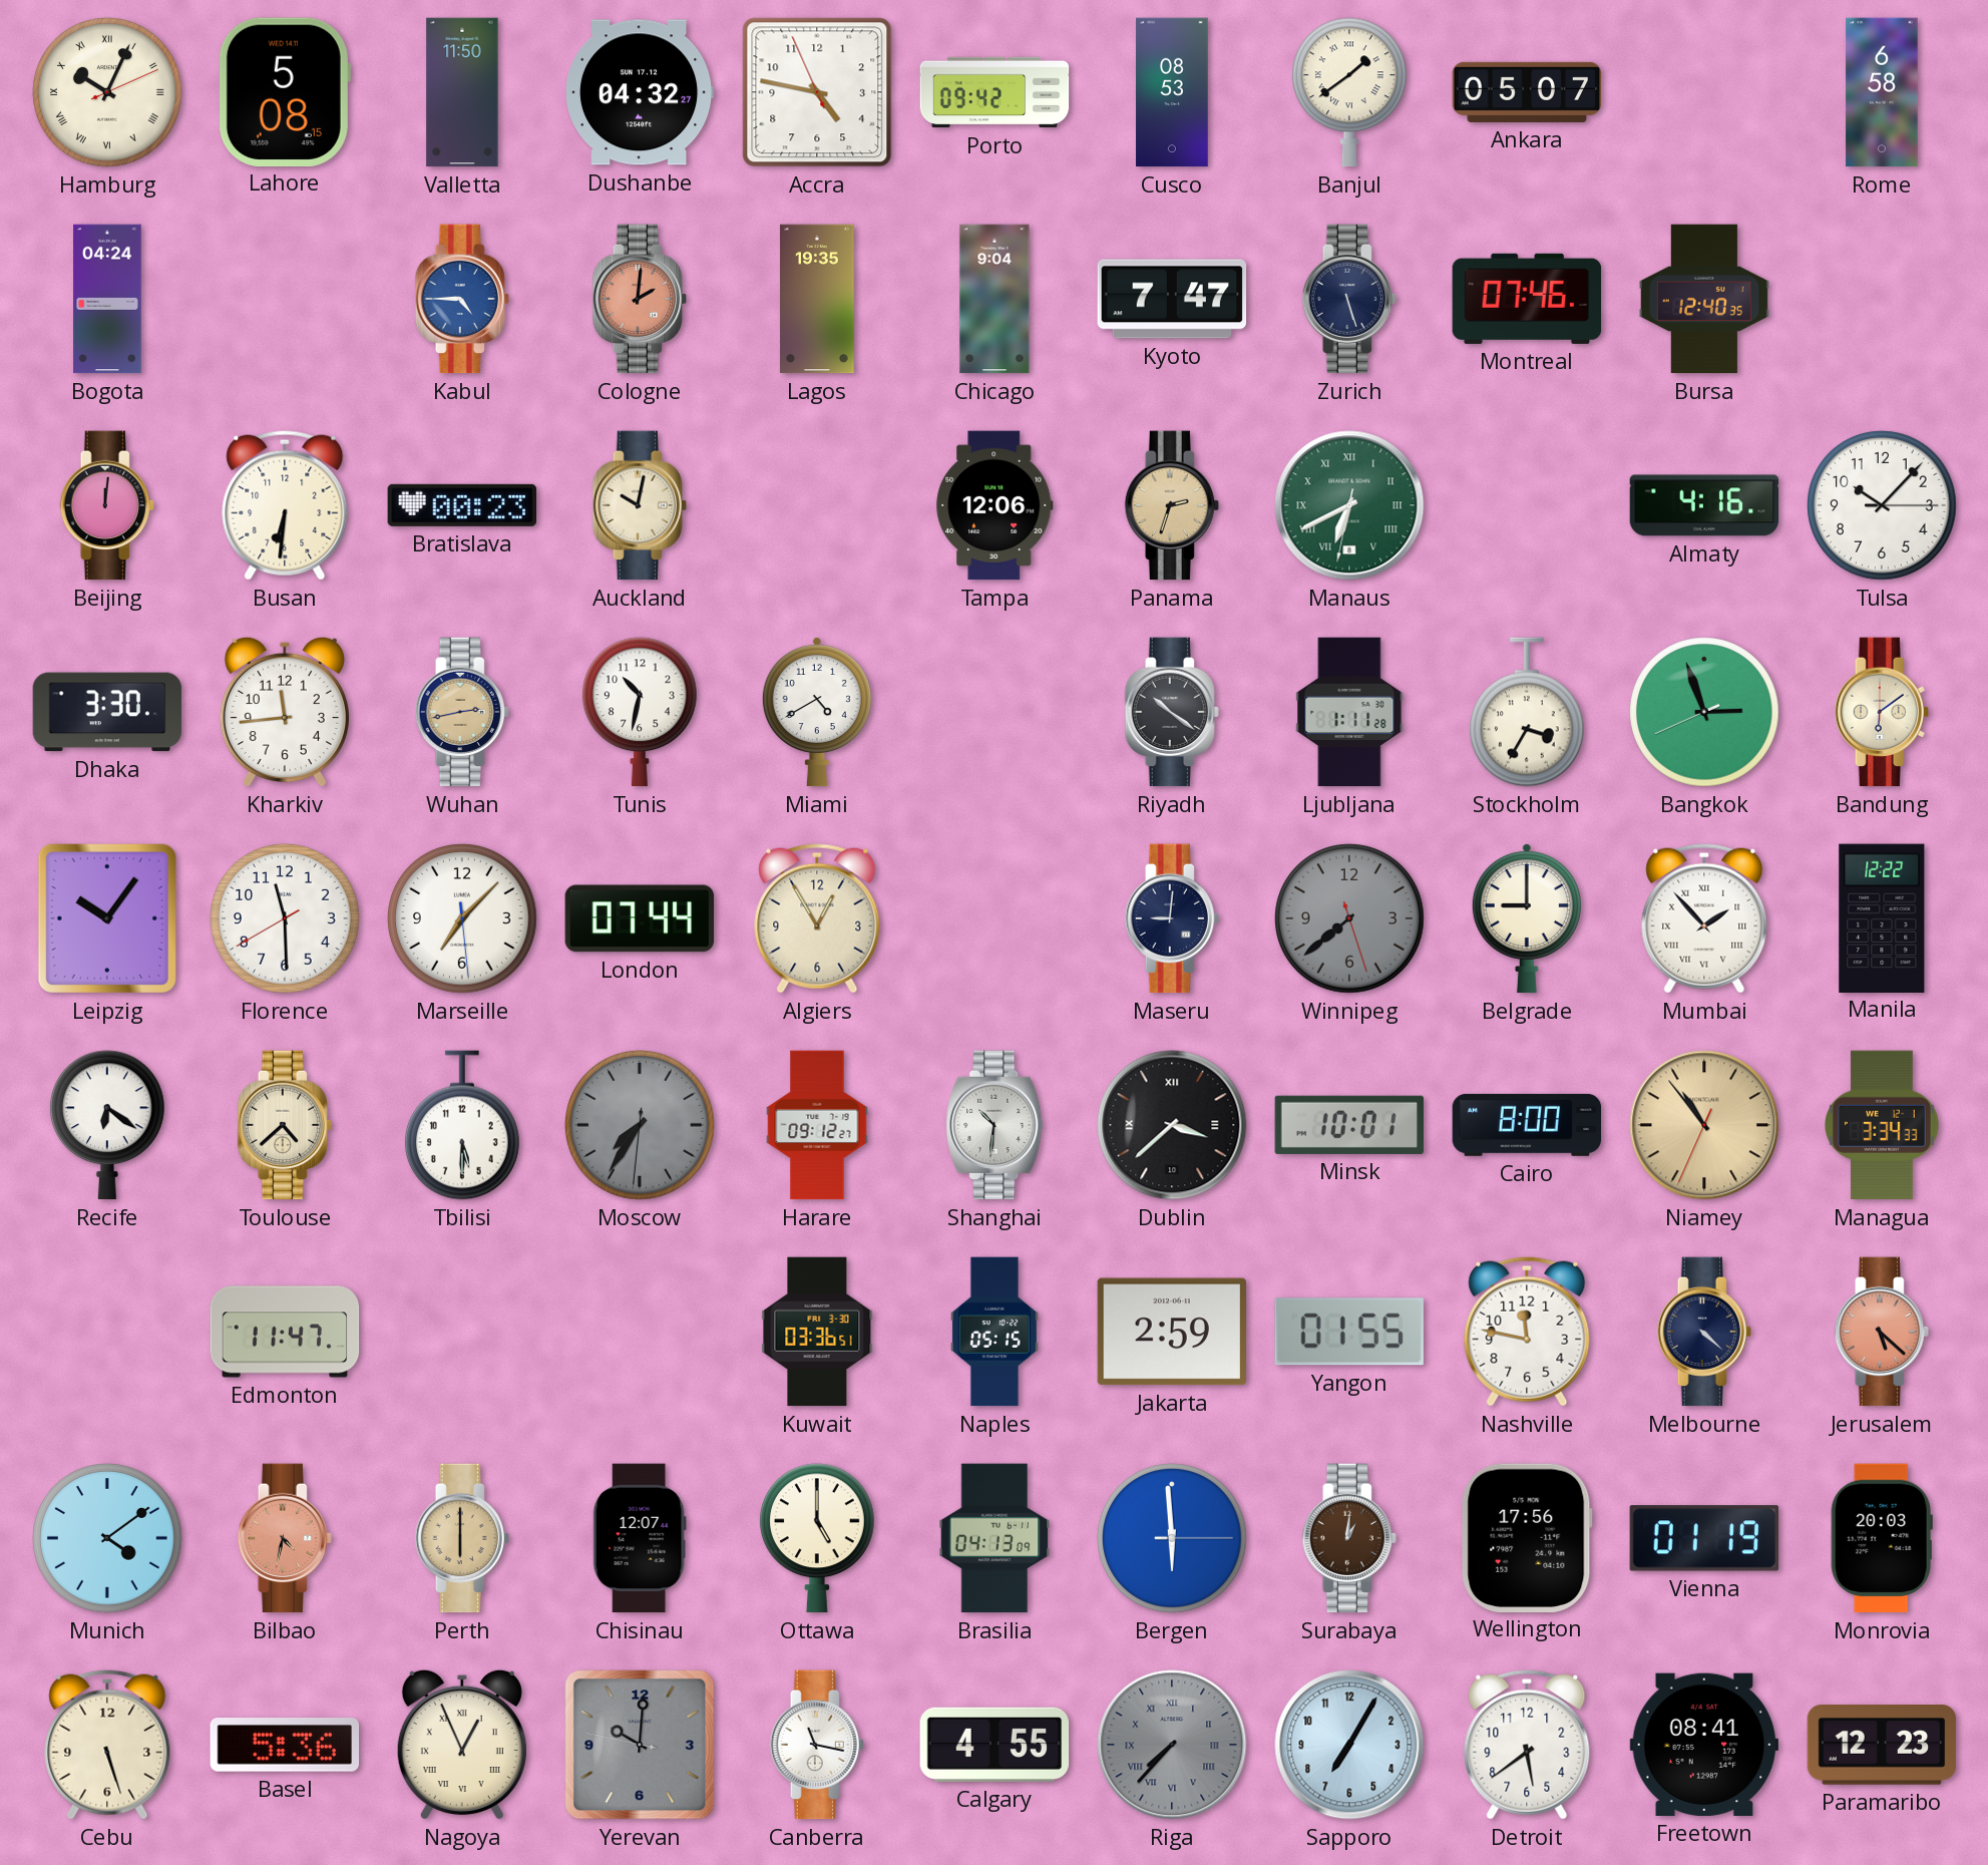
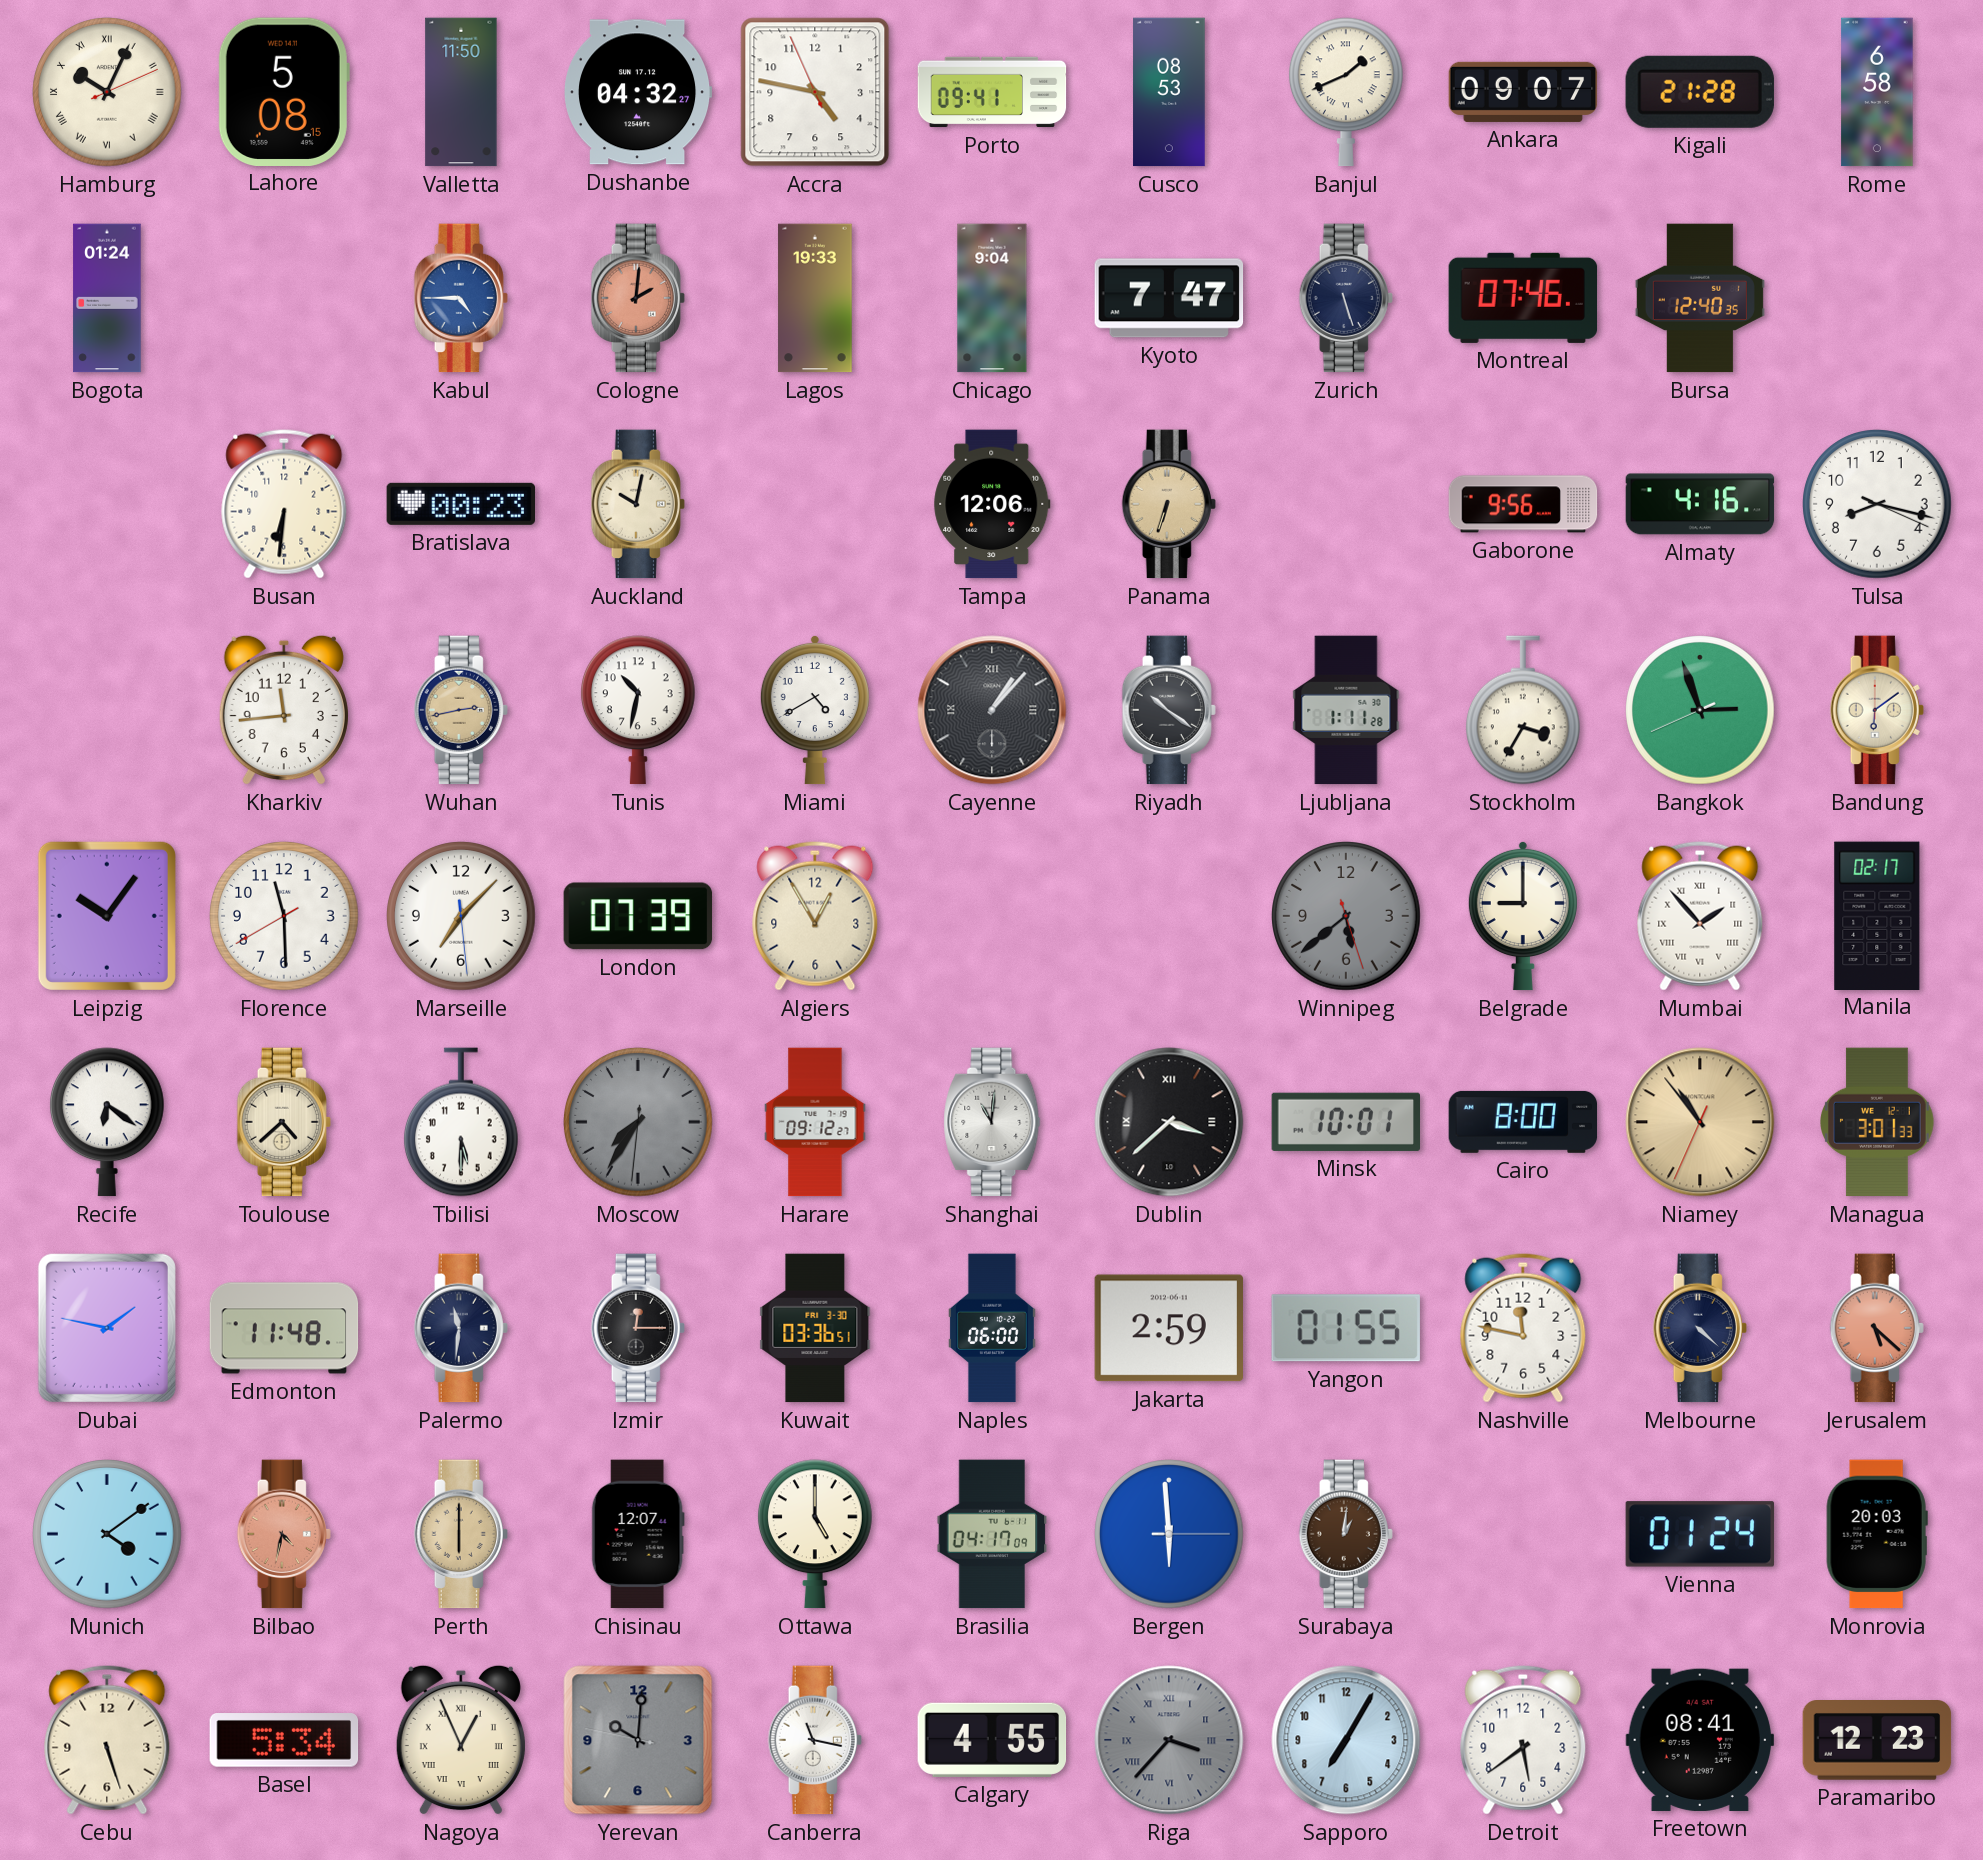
Porto: 09:42 -> 09:41 (992, 92)
Banjul: 1:39 -> 1:41 (1346, 92)
Ankara: 05:07 -> 09:07 (1523, 92)
Kigali: none -> 21:28 (1700, 92)
Bogota: 04:24 -> 01:24 (107, 298)
Lagos: 19:35 -> 19:33 (815, 298)
Beijing: 12:01 -> none (107, 505)
Panama: 2:33 -> 6:33 (1169, 504)
Manaus: 6:40 -> none (1349, 505)
Gaborone: none -> 9:56 (1523, 504)
Tulsa: 10:07 -> 8:17 (1877, 504)
Dhaka: 3:30 -> none (107, 712)
Cayenne: none -> 1:07 (992, 710)
London: 07:44 -> 07:39 (638, 916)
Maseru: 9:01 -> none (1172, 918)
Winnipeg: 7:38 -> 5:38 (1346, 916)
Manila: 12:22 -> 02:17 (1877, 915)
Shanghai: 10:31 -> 11:01 (992, 1122)
Managua: 3:34 -> 3:01 (1878, 1122)
Dubai: none -> 1:47 (107, 1328)
Edmonton: 11:47 -> 11:48 (284, 1328)
Palermo: none -> 11:31 (461, 1328)
Izmir: none -> 12:15 (638, 1328)
Naples: 05:15 -> 06:00 (992, 1328)
Brasilia: 04:13 -> 04:17 (992, 1534)
Wellington: 17:56 -> none (1527, 1537)
Vienna: 01:19 -> 01:24 (1700, 1534)
Basel: 5:36 -> 5:34 (284, 1740)
Riga: 7:37 -> 3:37 (1169, 1740)
